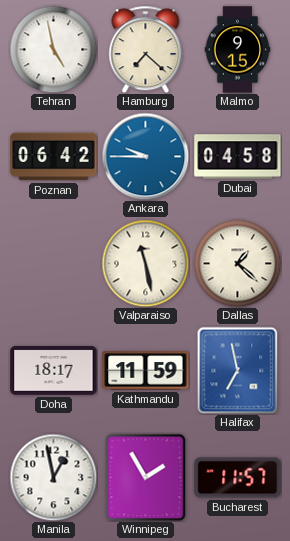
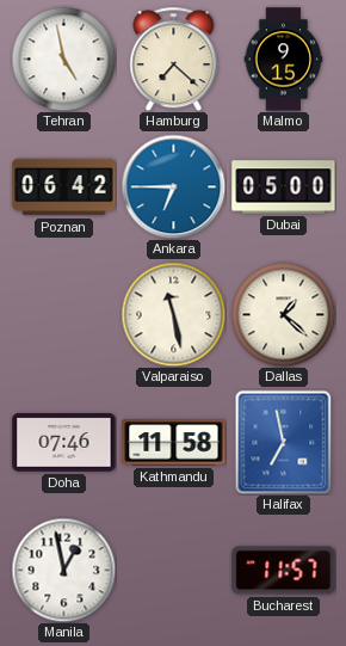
Ankara: 9:45 -> 6:45 (173, 186)
Dubai: 04:58 -> 05:00 (284, 187)
Doha: 18:17 -> 07:46 (64, 443)
Kathmandu: 11:59 -> 11:58 (174, 443)
Winnipeg: 1:55 -> none (146, 477)
